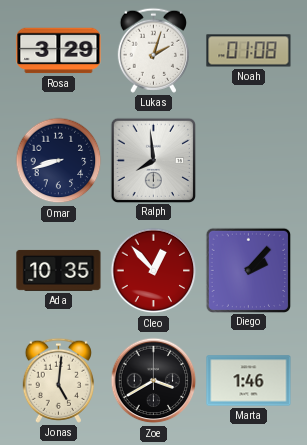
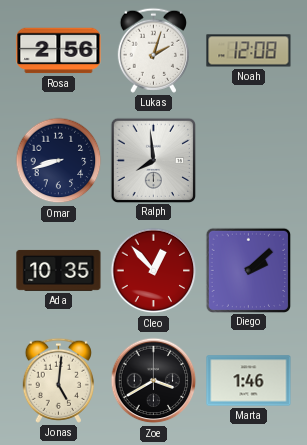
Rosa: 3:29 -> 2:56 (59, 51)
Noah: 01:08 -> 12:08 (249, 51)
Diego: 2:07 -> 2:08 (248, 270)
